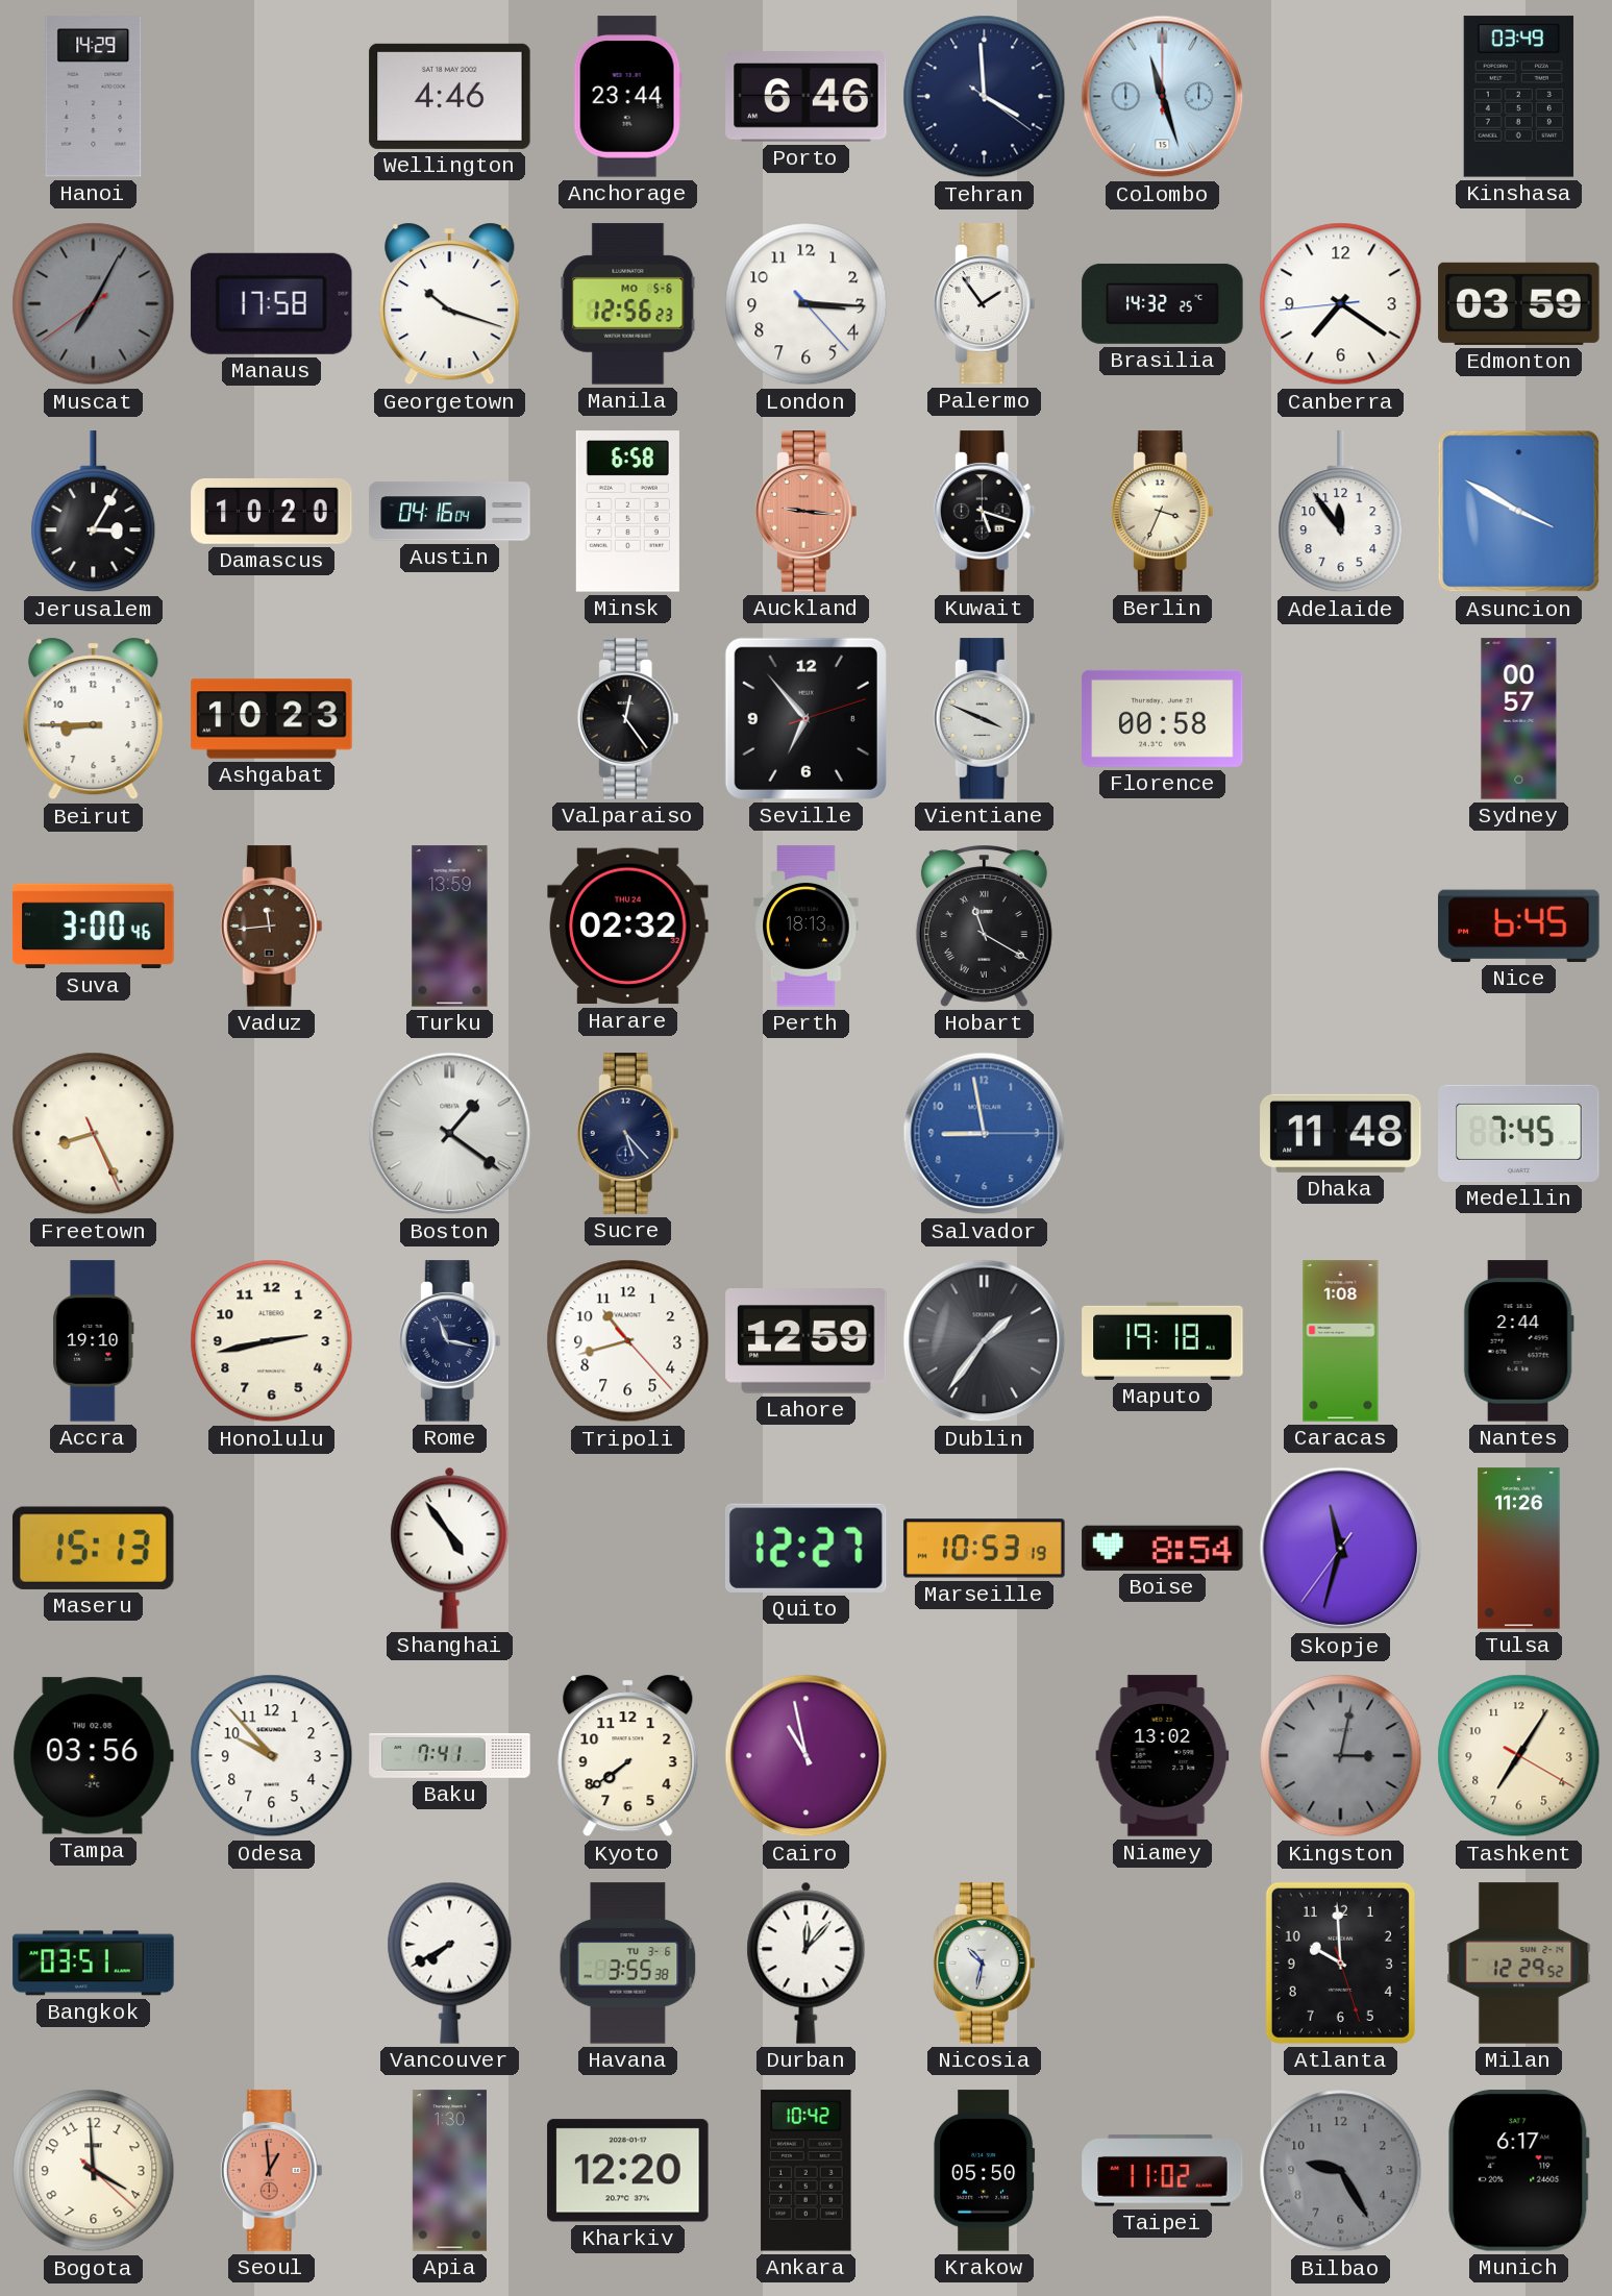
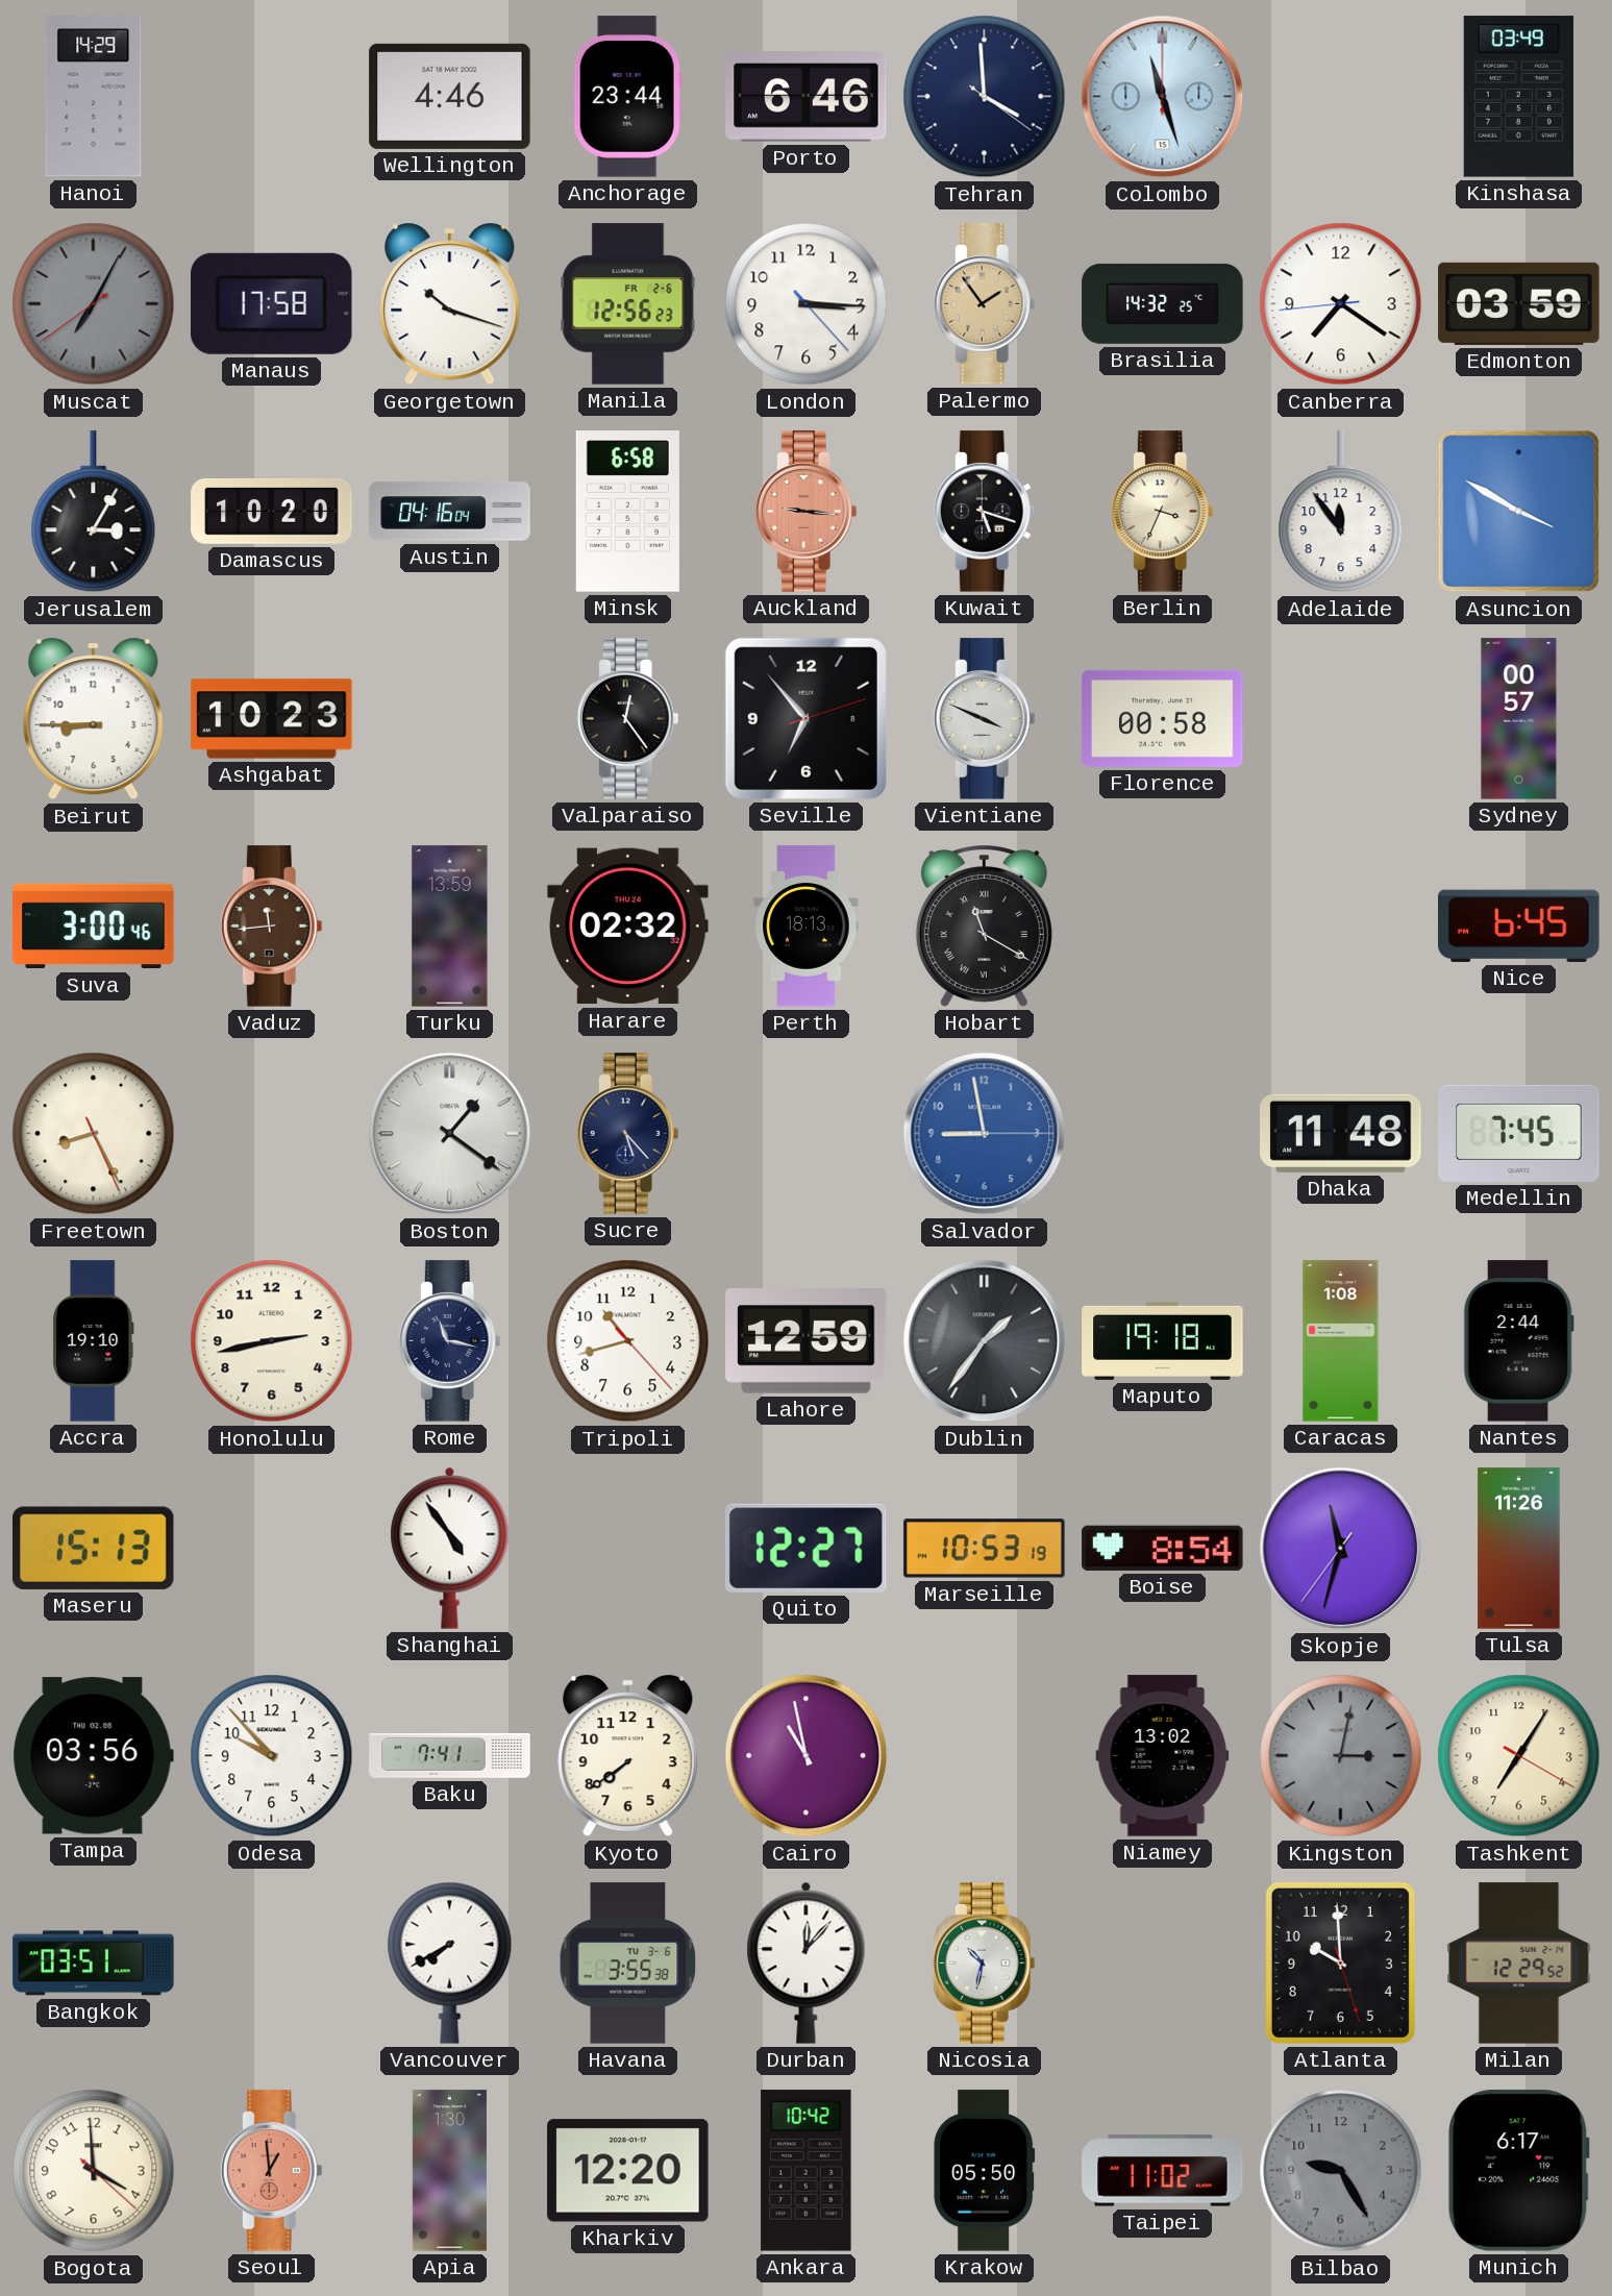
Manila date: MO 5-6 -> FR 2-6 (628, 304)
Palermo dial: white -> champagne (984, 304)
